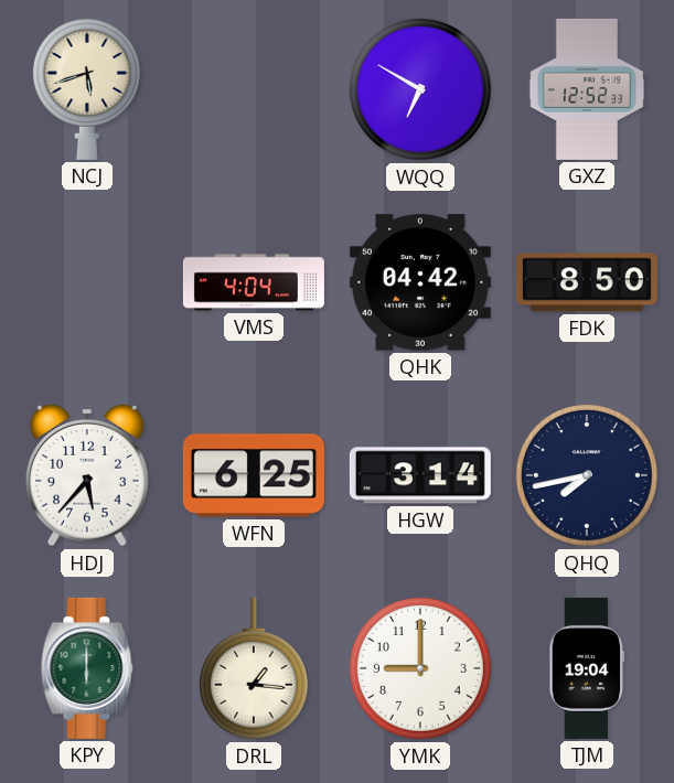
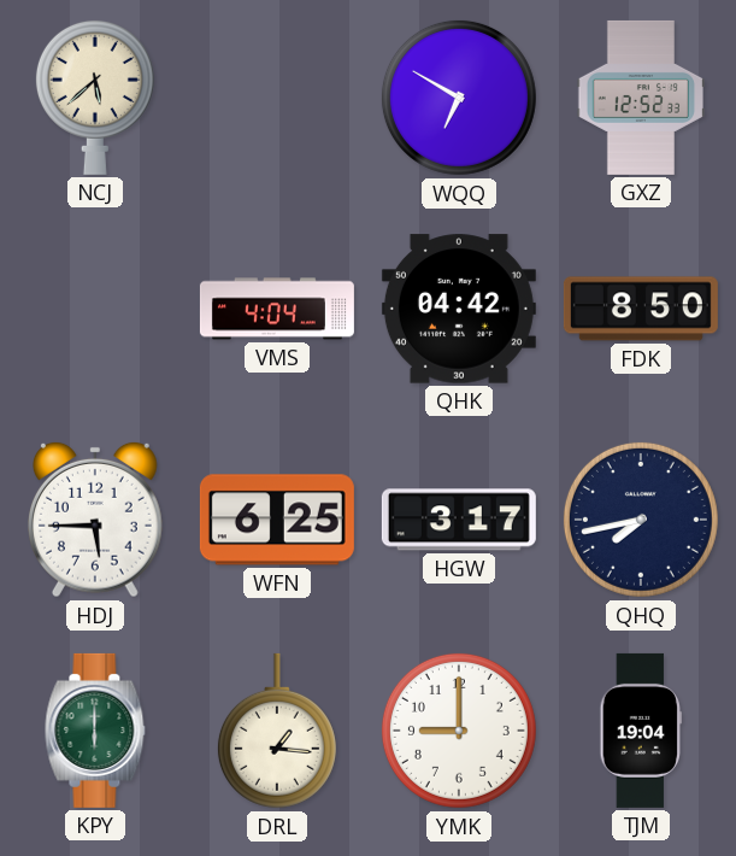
NCJ: 5:42 -> 5:38 (95, 96)
HDJ: 5:37 -> 5:45 (96, 520)
HGW: 3:14 -> 3:17 (459, 520)
